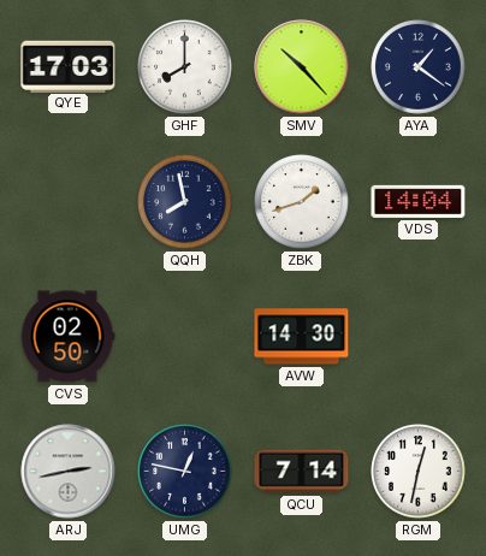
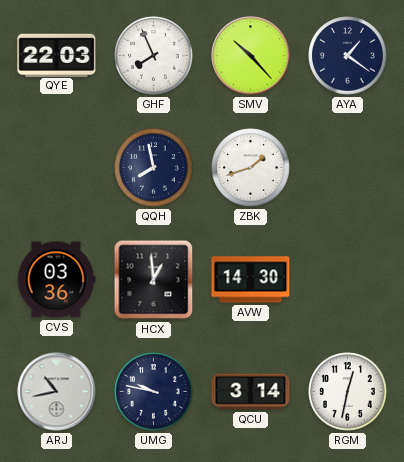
QYE: 17:03 -> 22:03 (57, 55)
GHF: 8:00 -> 7:56 (154, 56)
VDS: 14:04 -> none (419, 201)
CVS: 02:50 -> 03:36 (56, 280)
HCX: none -> 12:59 (154, 280)
ARJ: 2:43 -> 10:43 (57, 392)
UMG: 12:47 -> 9:47 (154, 392)
QCU: 7:14 -> 3:14 (251, 392)
